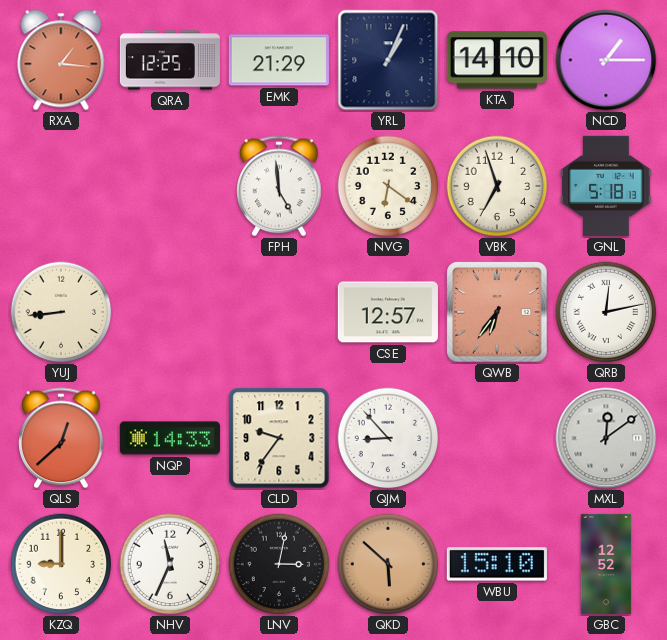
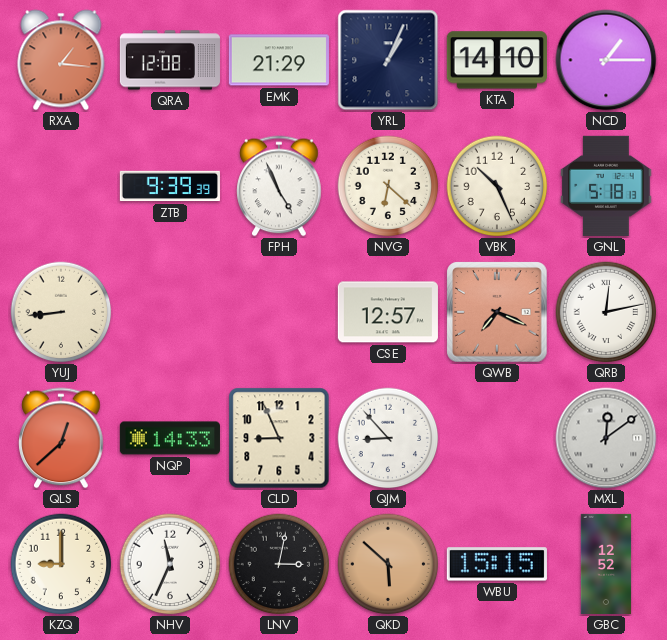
QRA: 12:25 -> 12:08 (170, 60)
ZTB: none -> 9:39 (170, 186)
FPH: 4:59 -> 4:56 (279, 186)
NVG: 6:21 -> 6:22 (388, 186)
VBK: 6:57 -> 10:26 (497, 186)
QWB: 6:36 -> 7:19 (497, 312)
CLD: 9:36 -> 8:56 (279, 438)
WBU: 15:10 -> 15:15 (497, 564)
